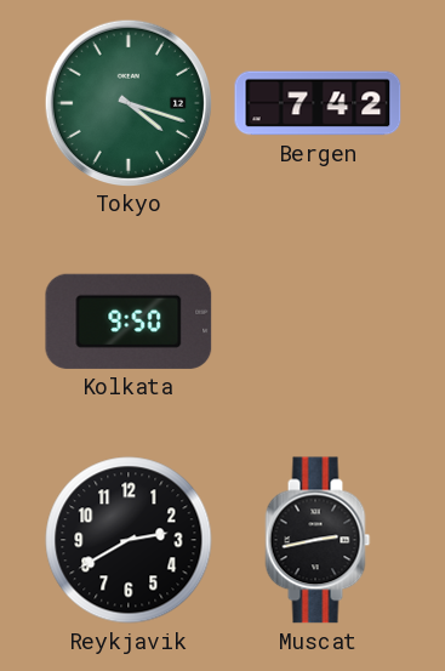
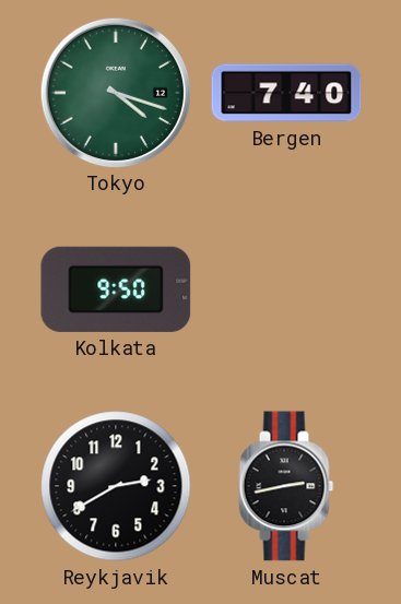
Bergen: 7:42 -> 7:40 (286, 93)
